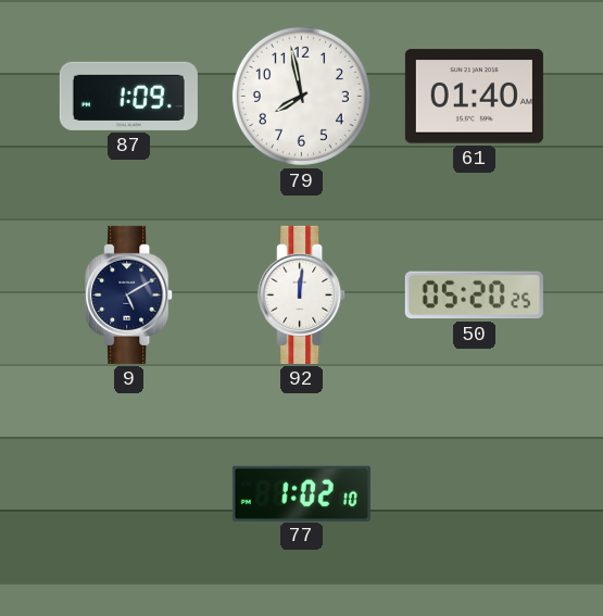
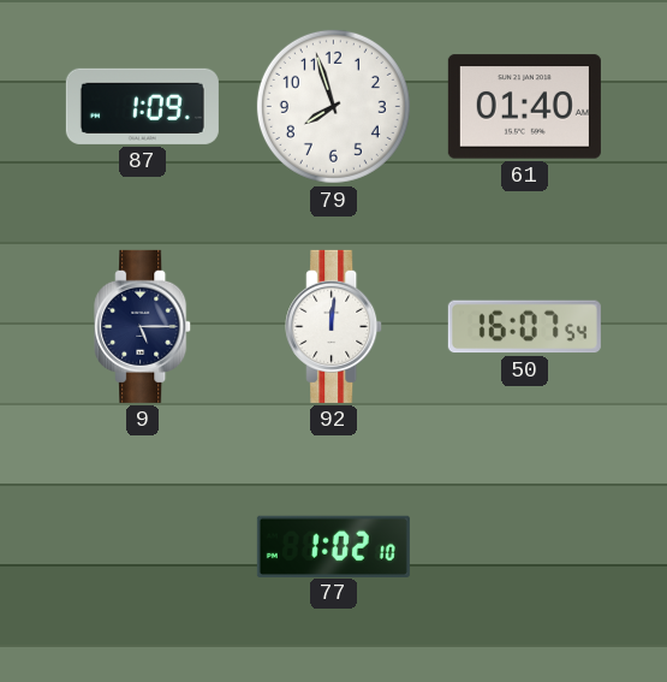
79: 7:58 -> 7:57 (333, 106)
9: 5:10 -> 5:15 (143, 326)
50: 05:20 -> 16:07 (524, 327)
